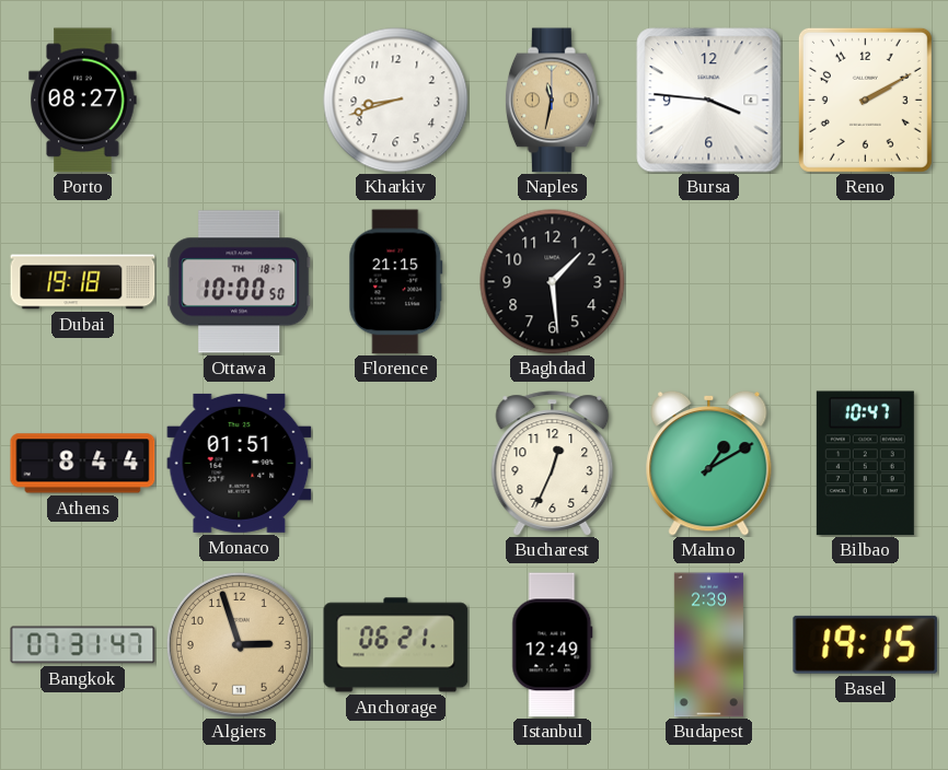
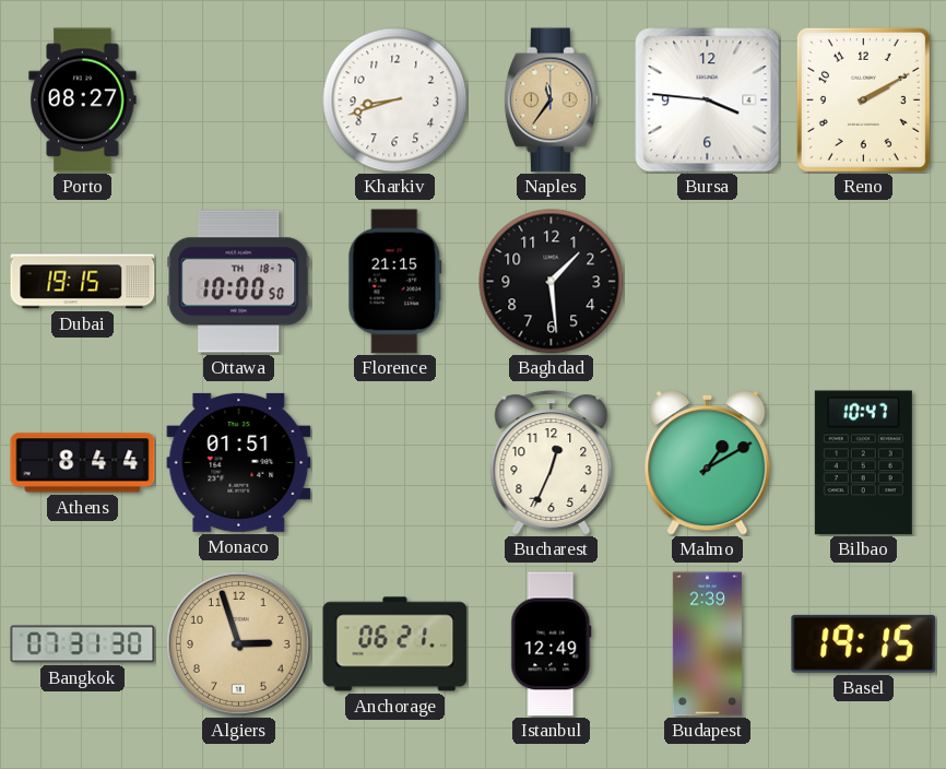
Naples: 11:32 -> 11:36 (551, 100)
Dubai: 19:18 -> 19:15 (83, 282)
Bangkok: 07:31:47 -> 07:31:30 (83, 644)
